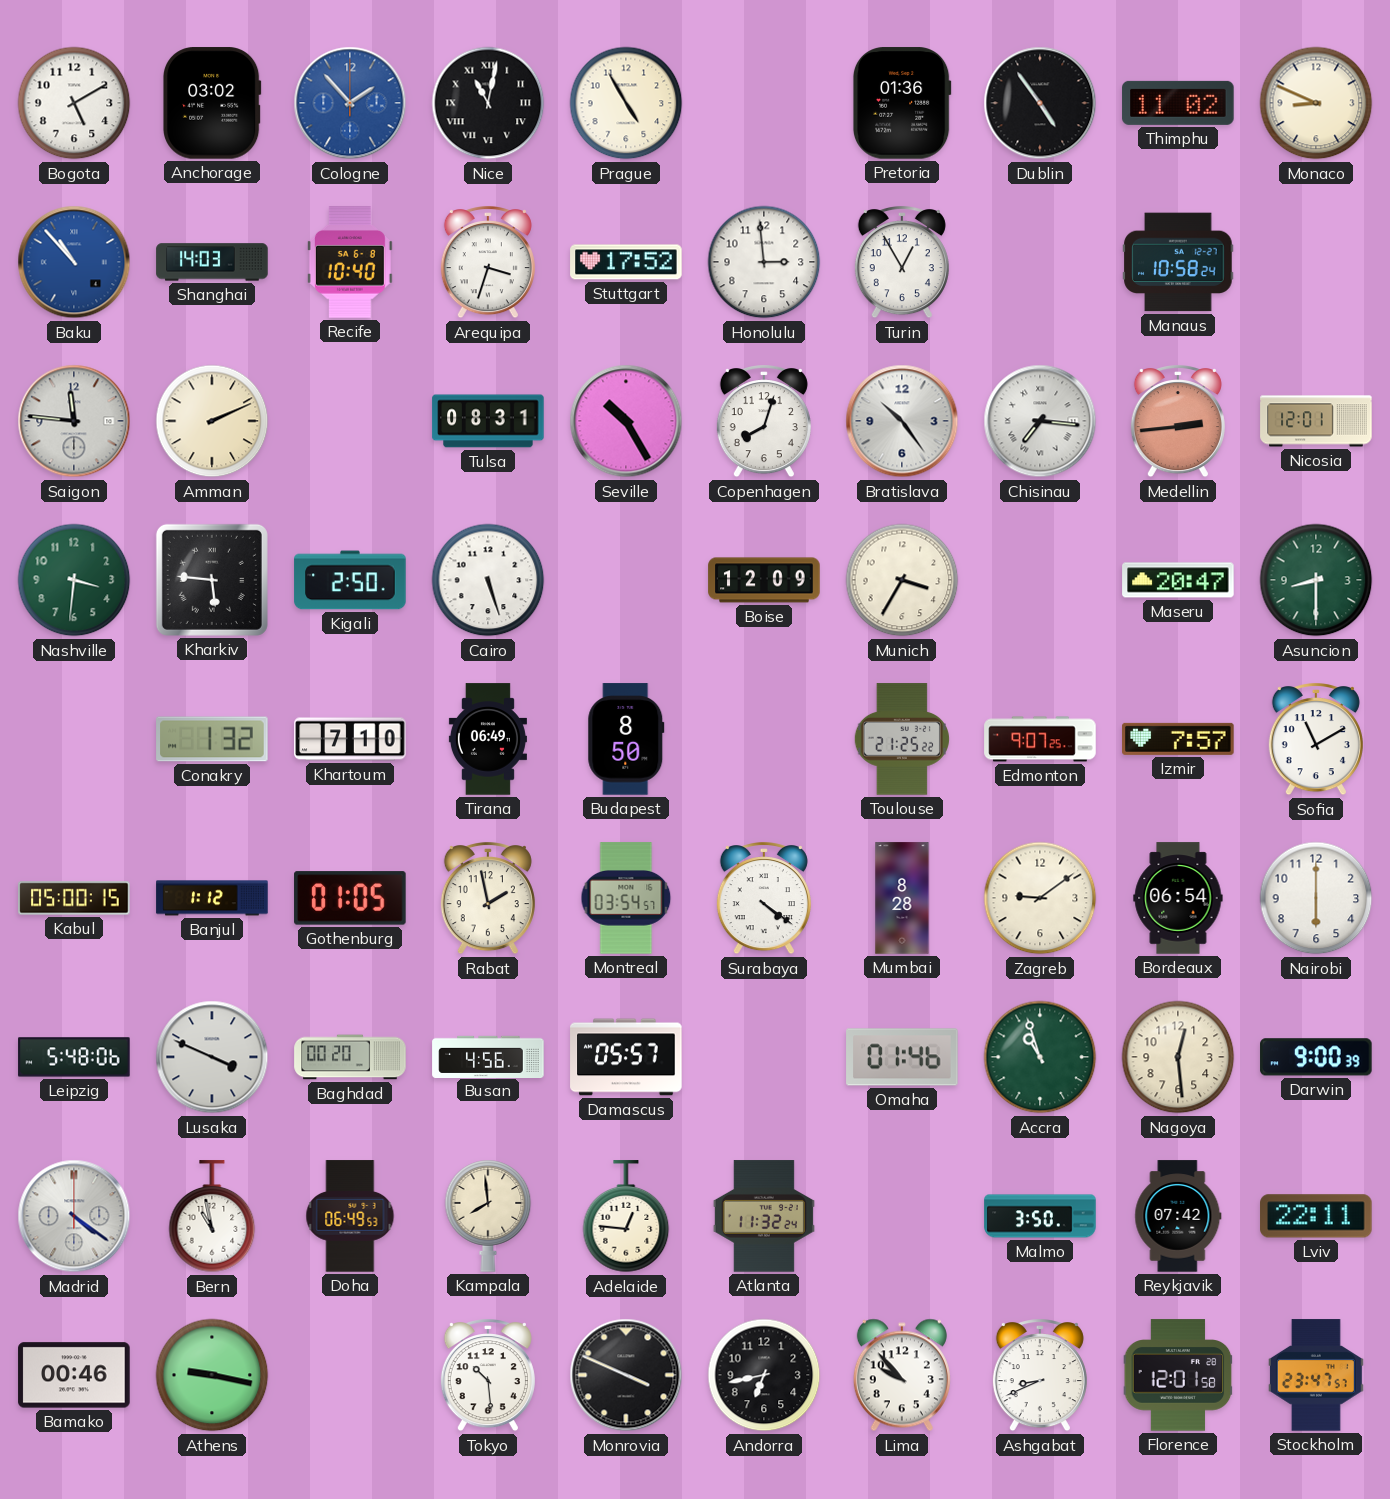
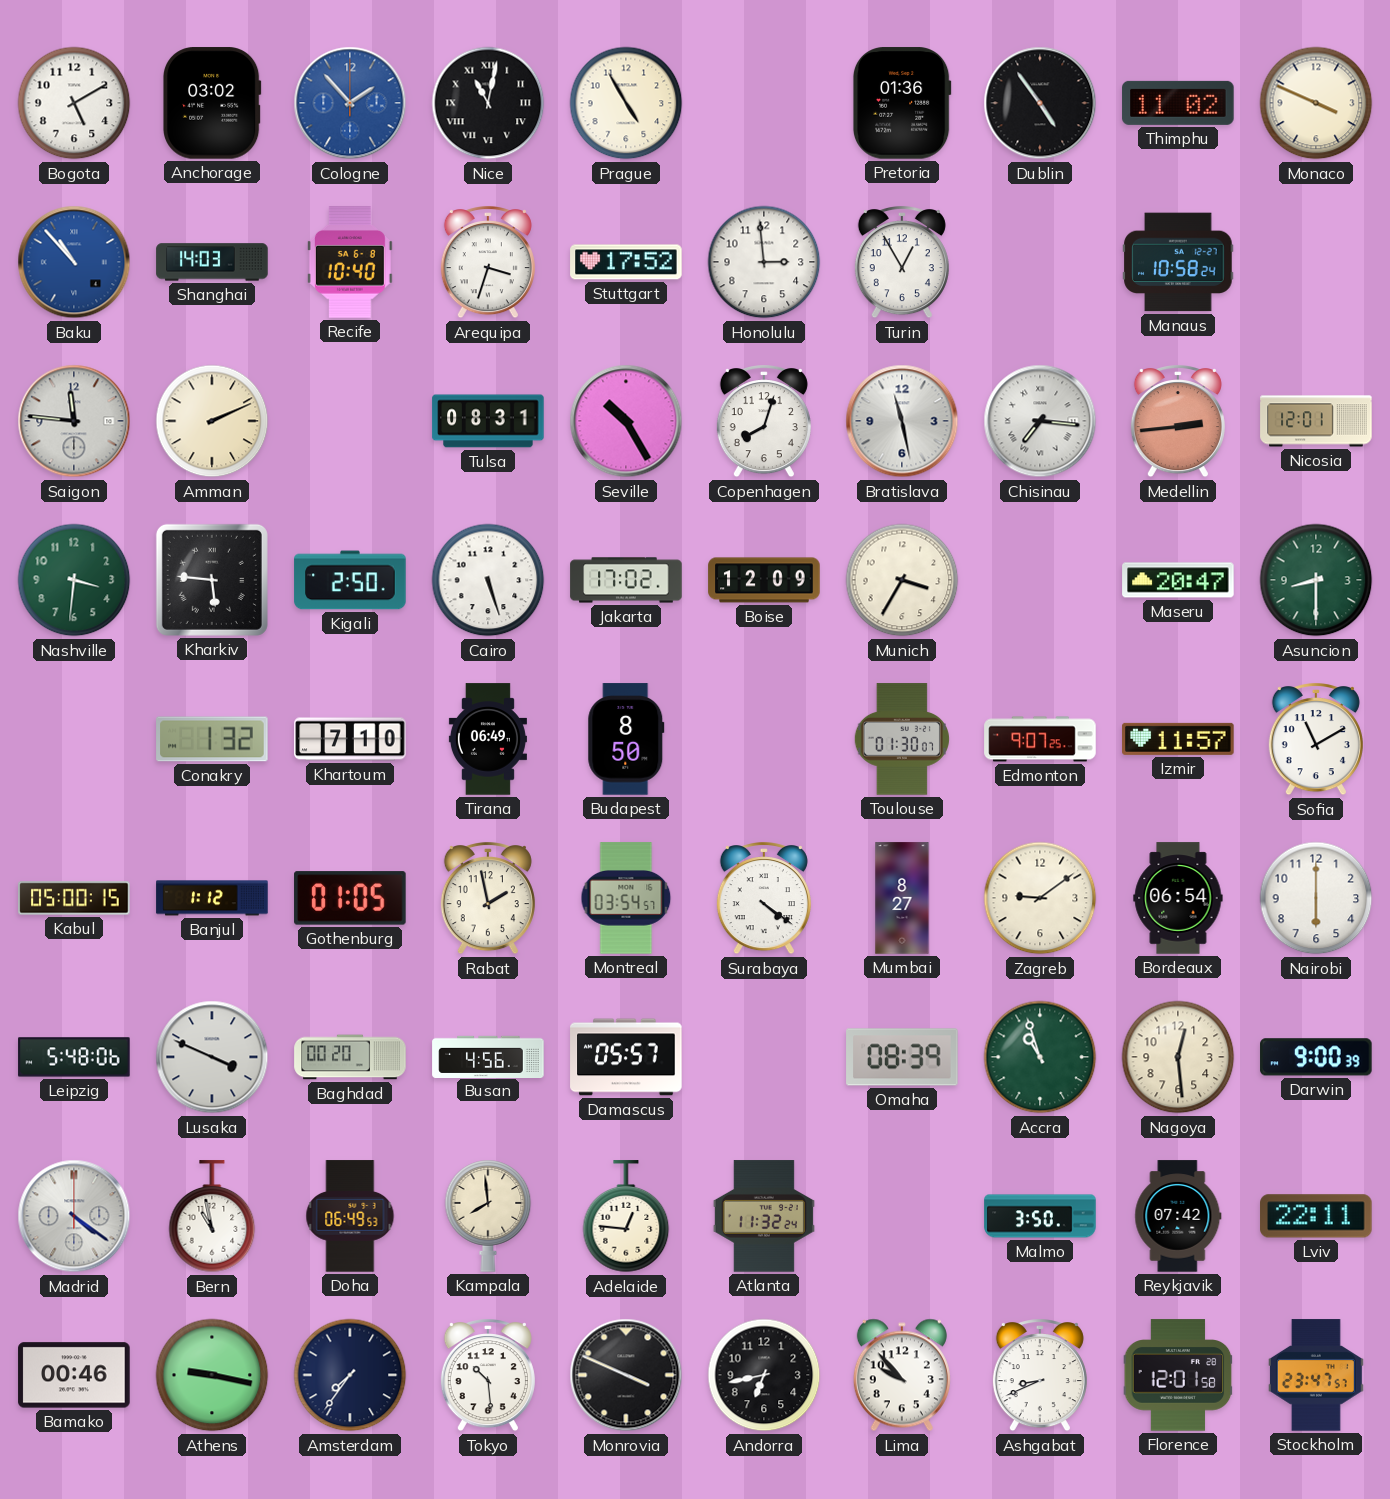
Monaco: 8:49 -> 3:49 (1316, 103)
Bratislava: 10:24 -> 11:28 (902, 421)
Jakarta: none -> 17:02 (626, 580)
Toulouse: 21:25 -> 01:30 (902, 739)
Izmir: 7:57 -> 11:57 (1178, 739)
Mumbai: 8:28 -> 8:27 (902, 898)
Omaha: 01:46 -> 08:39 (902, 1057)
Amsterdam: none -> 7:36 (350, 1375)
